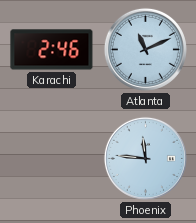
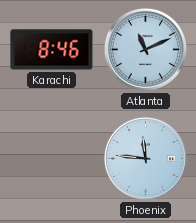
Karachi: 2:46 -> 8:46 (52, 50)
